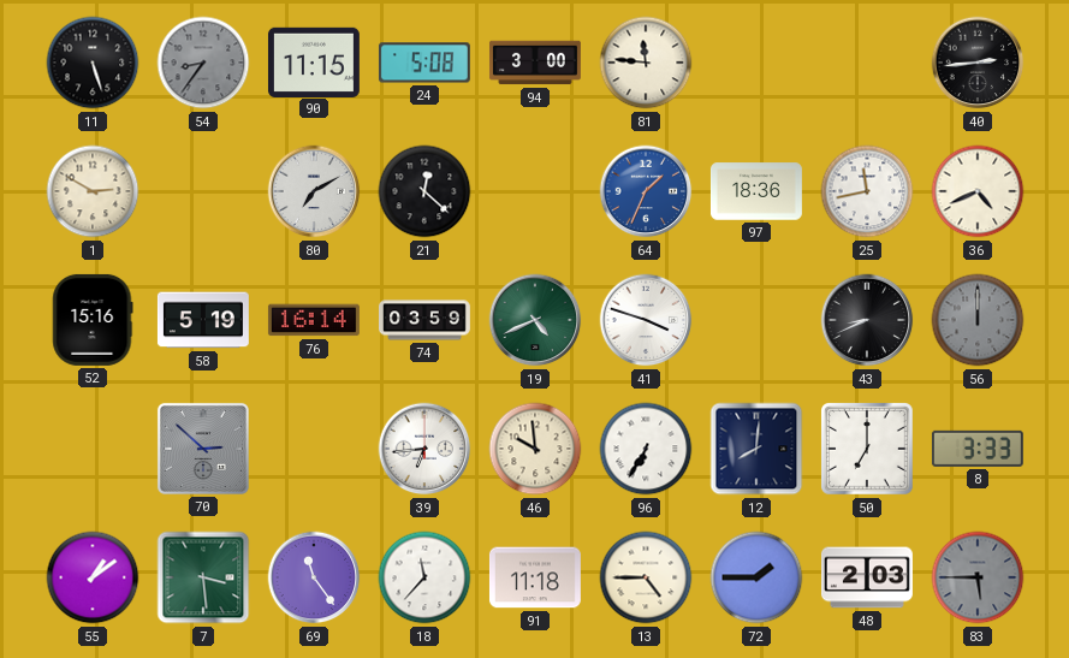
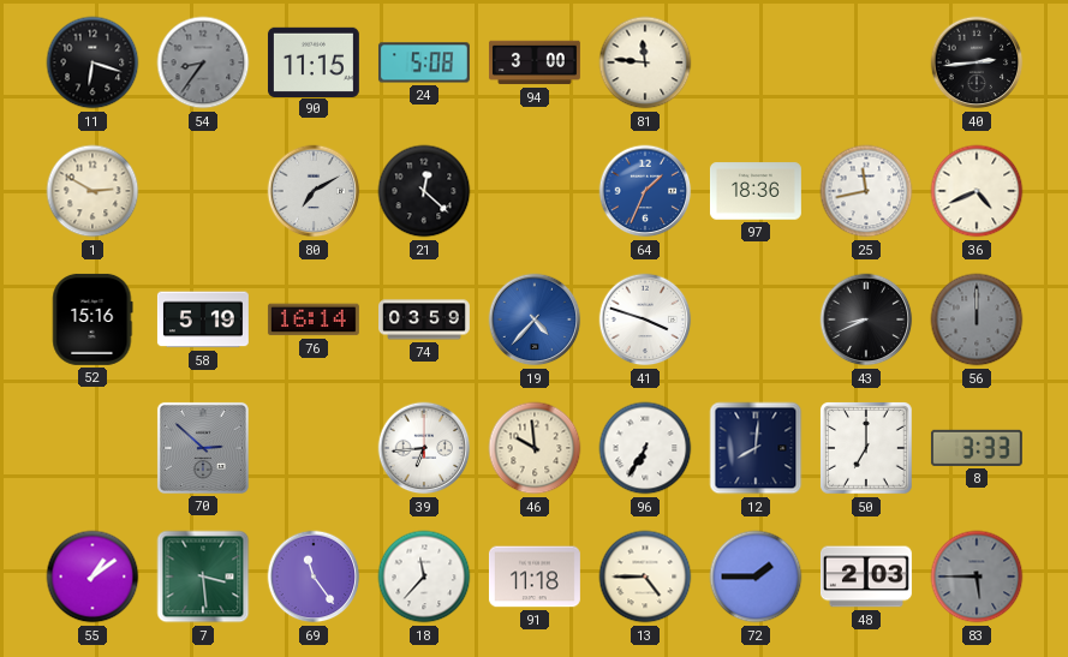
11: 5:27 -> 6:18 (93, 62)
19: 4:41 -> 4:37 (535, 319)
19 dial: green -> blue (535, 319)
